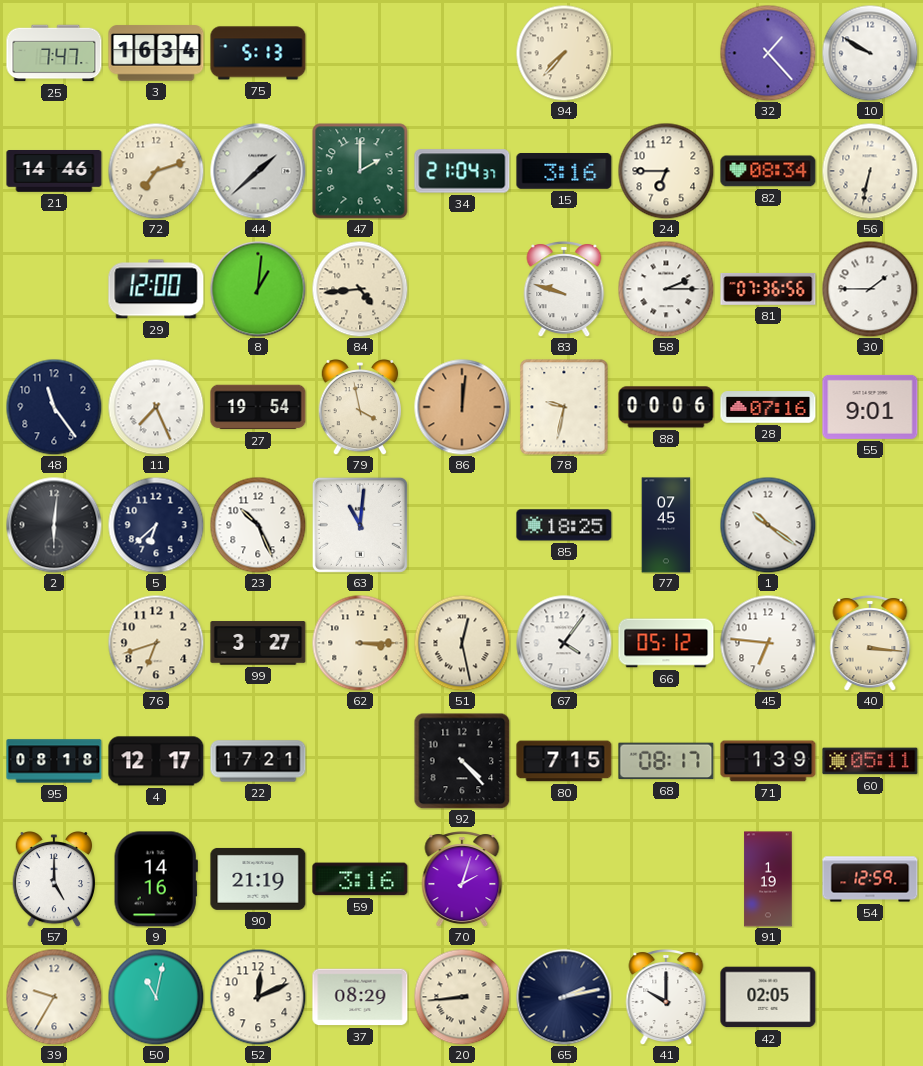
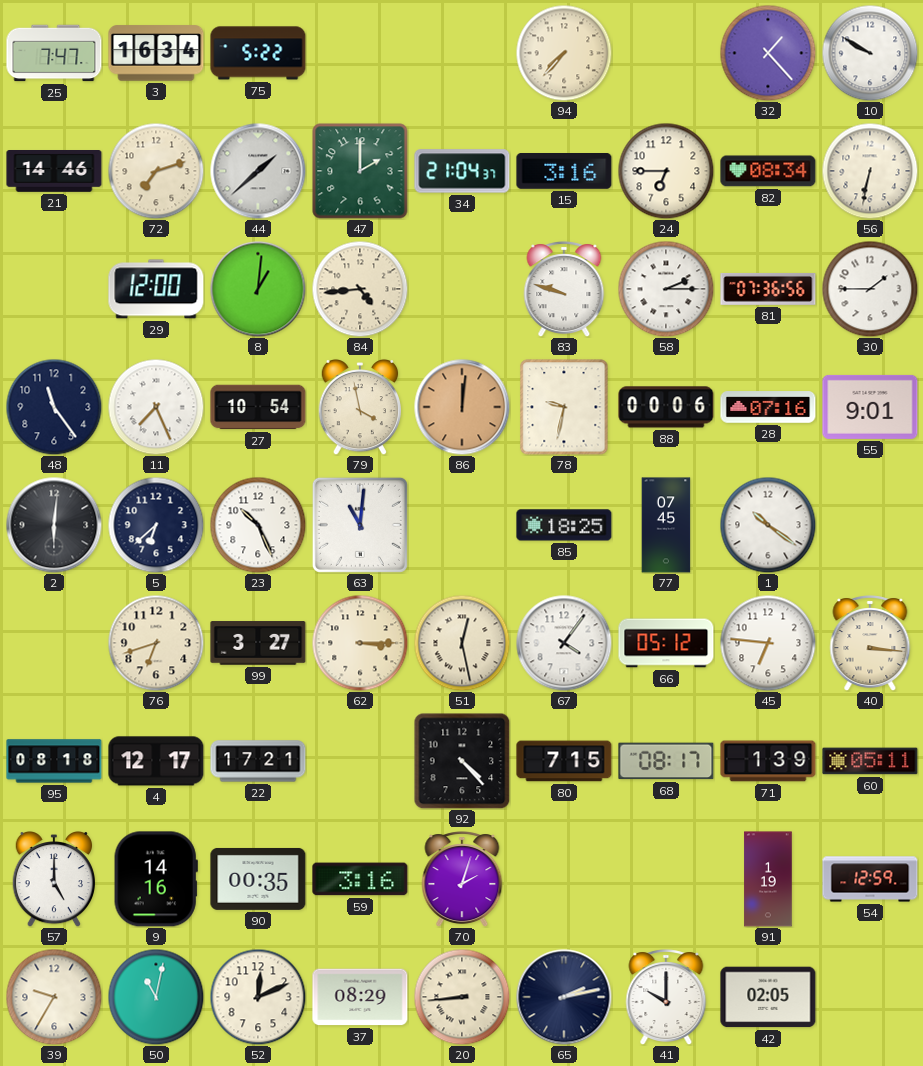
75: 5:13 -> 5:22 (258, 53)
27: 19:54 -> 10:54 (258, 407)
90: 21:19 -> 00:35 (258, 879)
